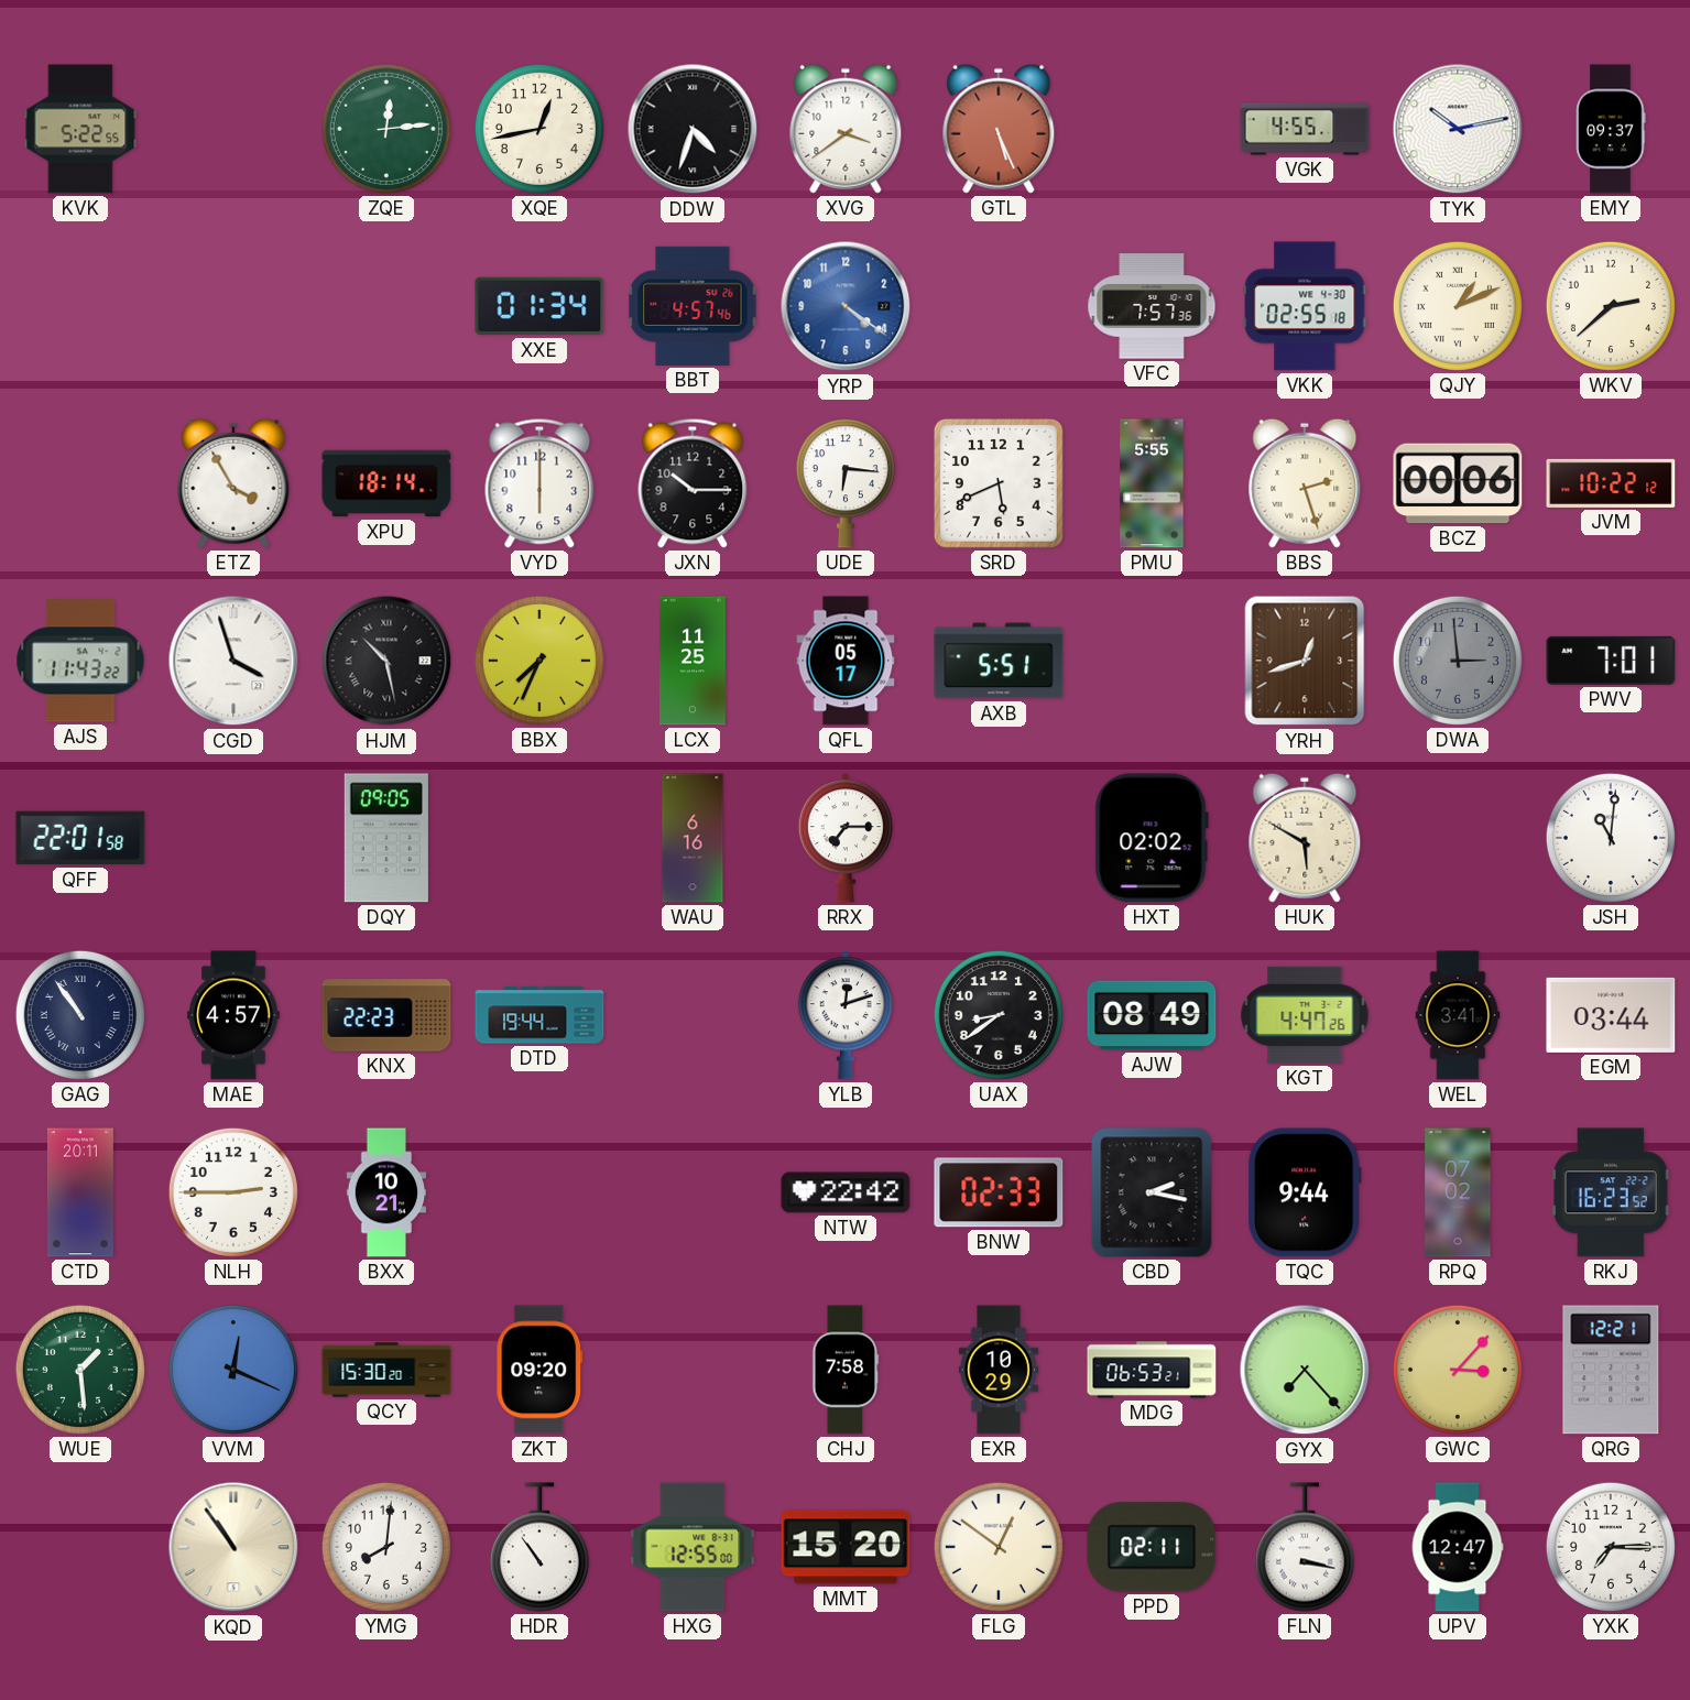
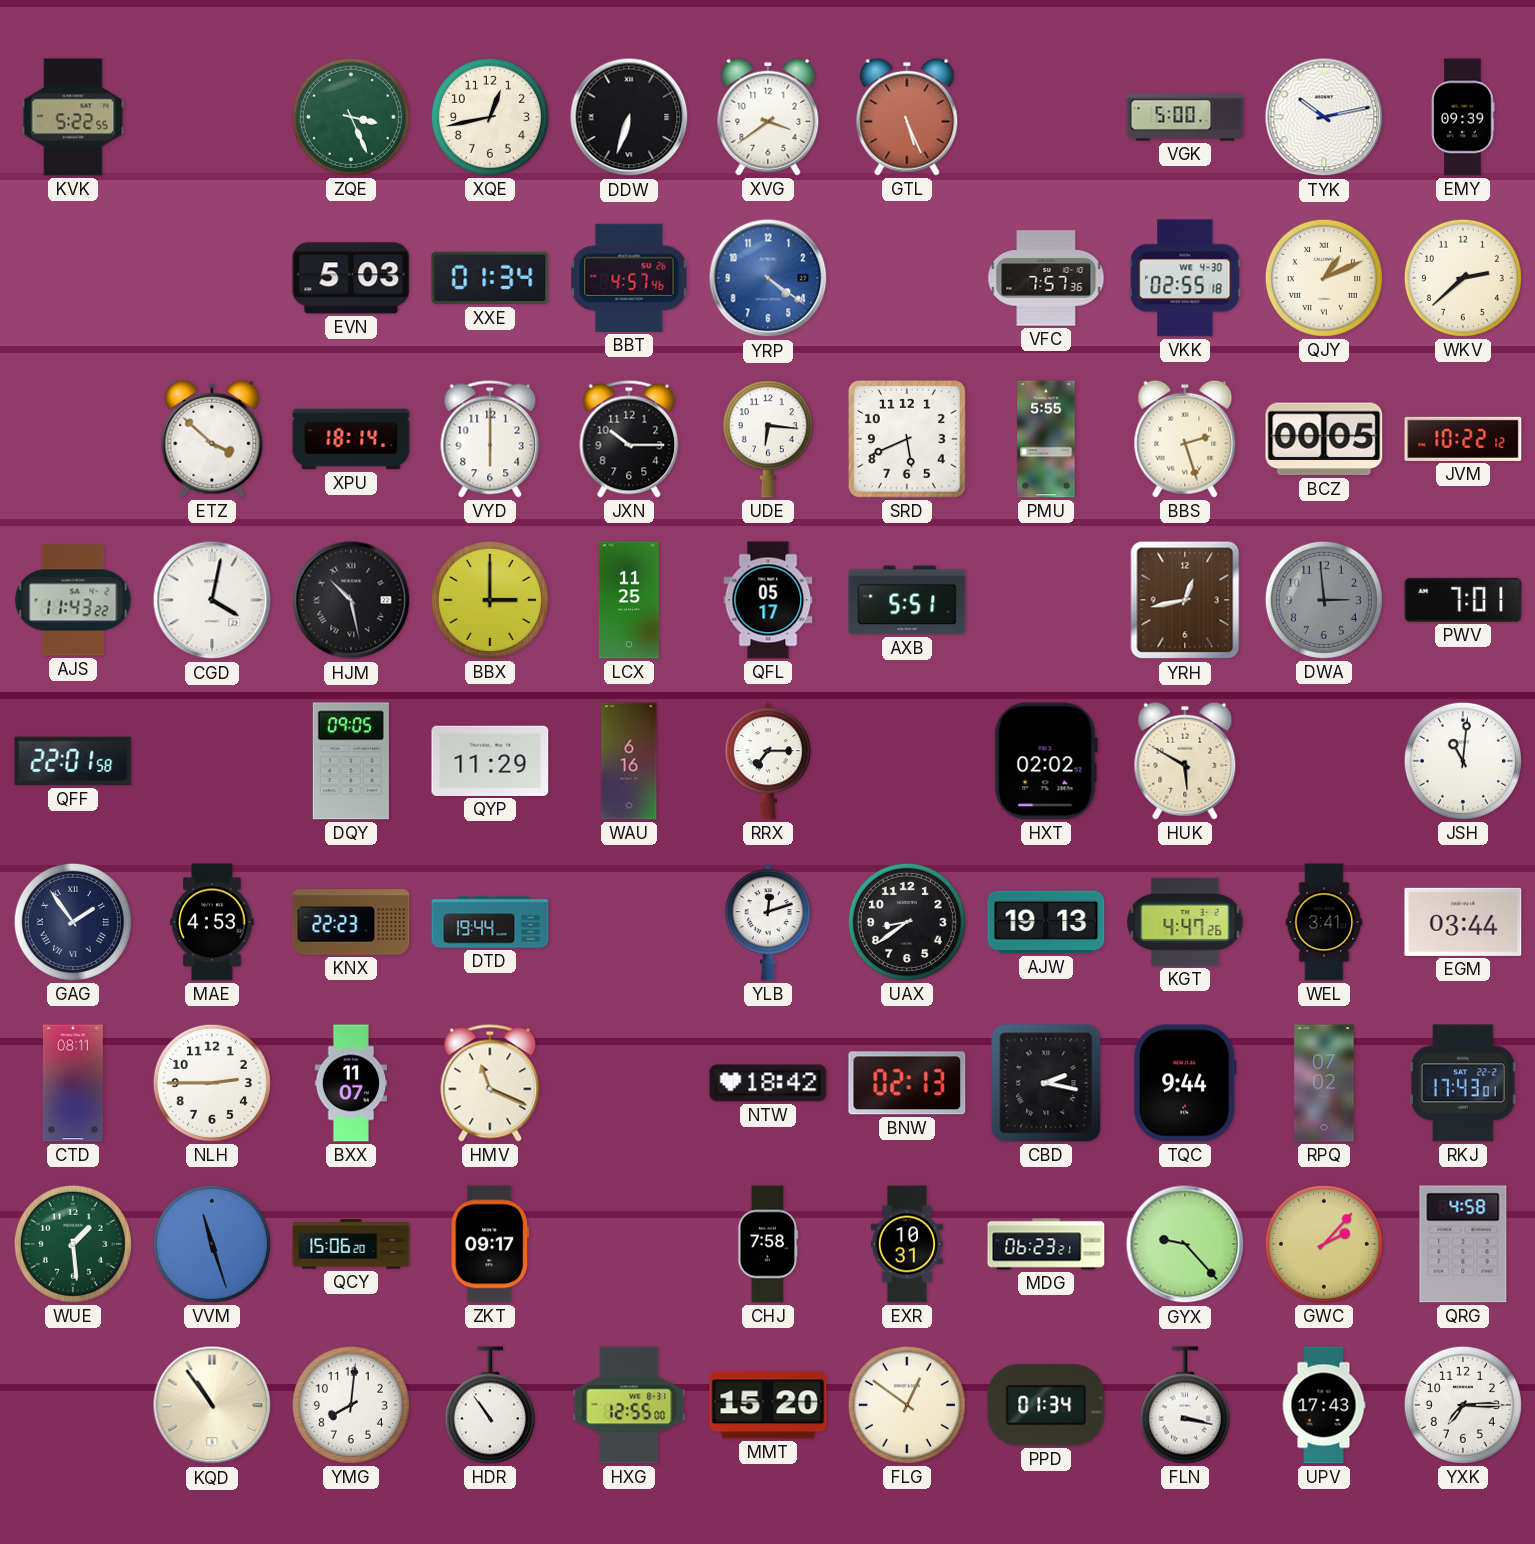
ZQE: 12:14 -> 3:26 (351, 117)
DDW: 4:33 -> 6:33 (629, 117)
VGK: 4:55 -> 5:00 (1185, 117)
EMY: 09:37 -> 09:39 (1463, 117)
EVN: none -> 5:03 (351, 278)
ETZ: 3:55 -> 3:52 (212, 439)
BCZ: 00:06 -> 00:05 (1324, 439)
CGD: 3:57 -> 4:02 (212, 600)
BBX: 7:34 -> 3:00 (490, 600)
YRH: 12:42 -> 12:43 (1185, 600)
QYP: none -> 11:29 (490, 761)
GAG: 10:54 -> 1:54 (73, 922)
MAE: 4:57 -> 4:53 (212, 922)
AJW: 08:49 -> 19:13 (1046, 922)
CTD: 20:11 -> 08:11 (73, 1083)
BXX: 10:21 -> 11:07 (351, 1083)
HMV: none -> 11:19 (490, 1083)
NTW: 22:42 -> 18:42 (768, 1083)
BNW: 02:33 -> 02:13 (907, 1083)
RKJ: 16:23 -> 17:43 (1463, 1083)
VVM: 12:19 -> 11:27 (212, 1244)
QCY: 15:30 -> 15:06 (351, 1244)
ZKT: 09:20 -> 09:17 (490, 1244)
EXR: 10:29 -> 10:31 (907, 1244)
MDG: 06:53 -> 06:23 (1046, 1244)
GYX: 7:23 -> 9:23 (1185, 1244)
GWC: 3:07 -> 2:07 (1324, 1244)
QRG: 12:21 -> 4:58 (1463, 1244)
PPD: 02:11 -> 01:34 (1046, 1405)
UPV: 12:47 -> 17:43 (1324, 1405)
